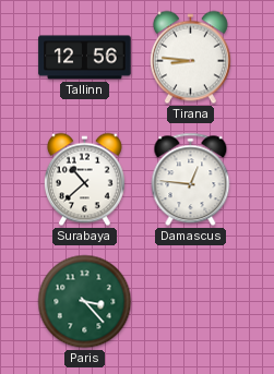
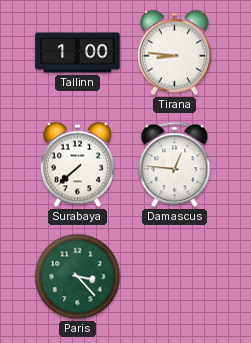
Tallinn: 12:56 -> 1:00 (78, 53)
Surabaya: 10:38 -> 7:38 (77, 165)
